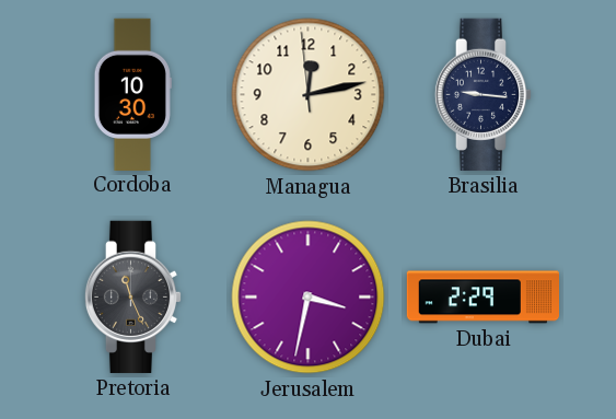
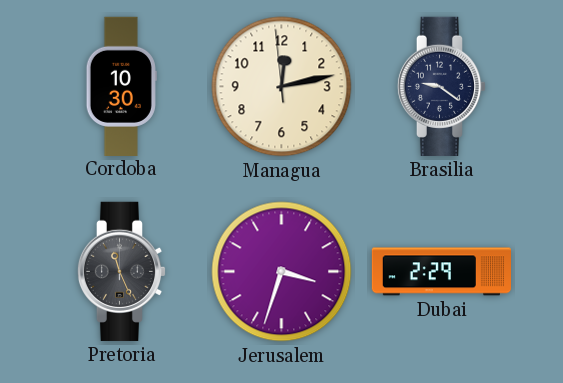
Brasilia: 9:16 -> 9:21 (442, 86)
Jerusalem: 3:32 -> 3:33 (282, 272)
